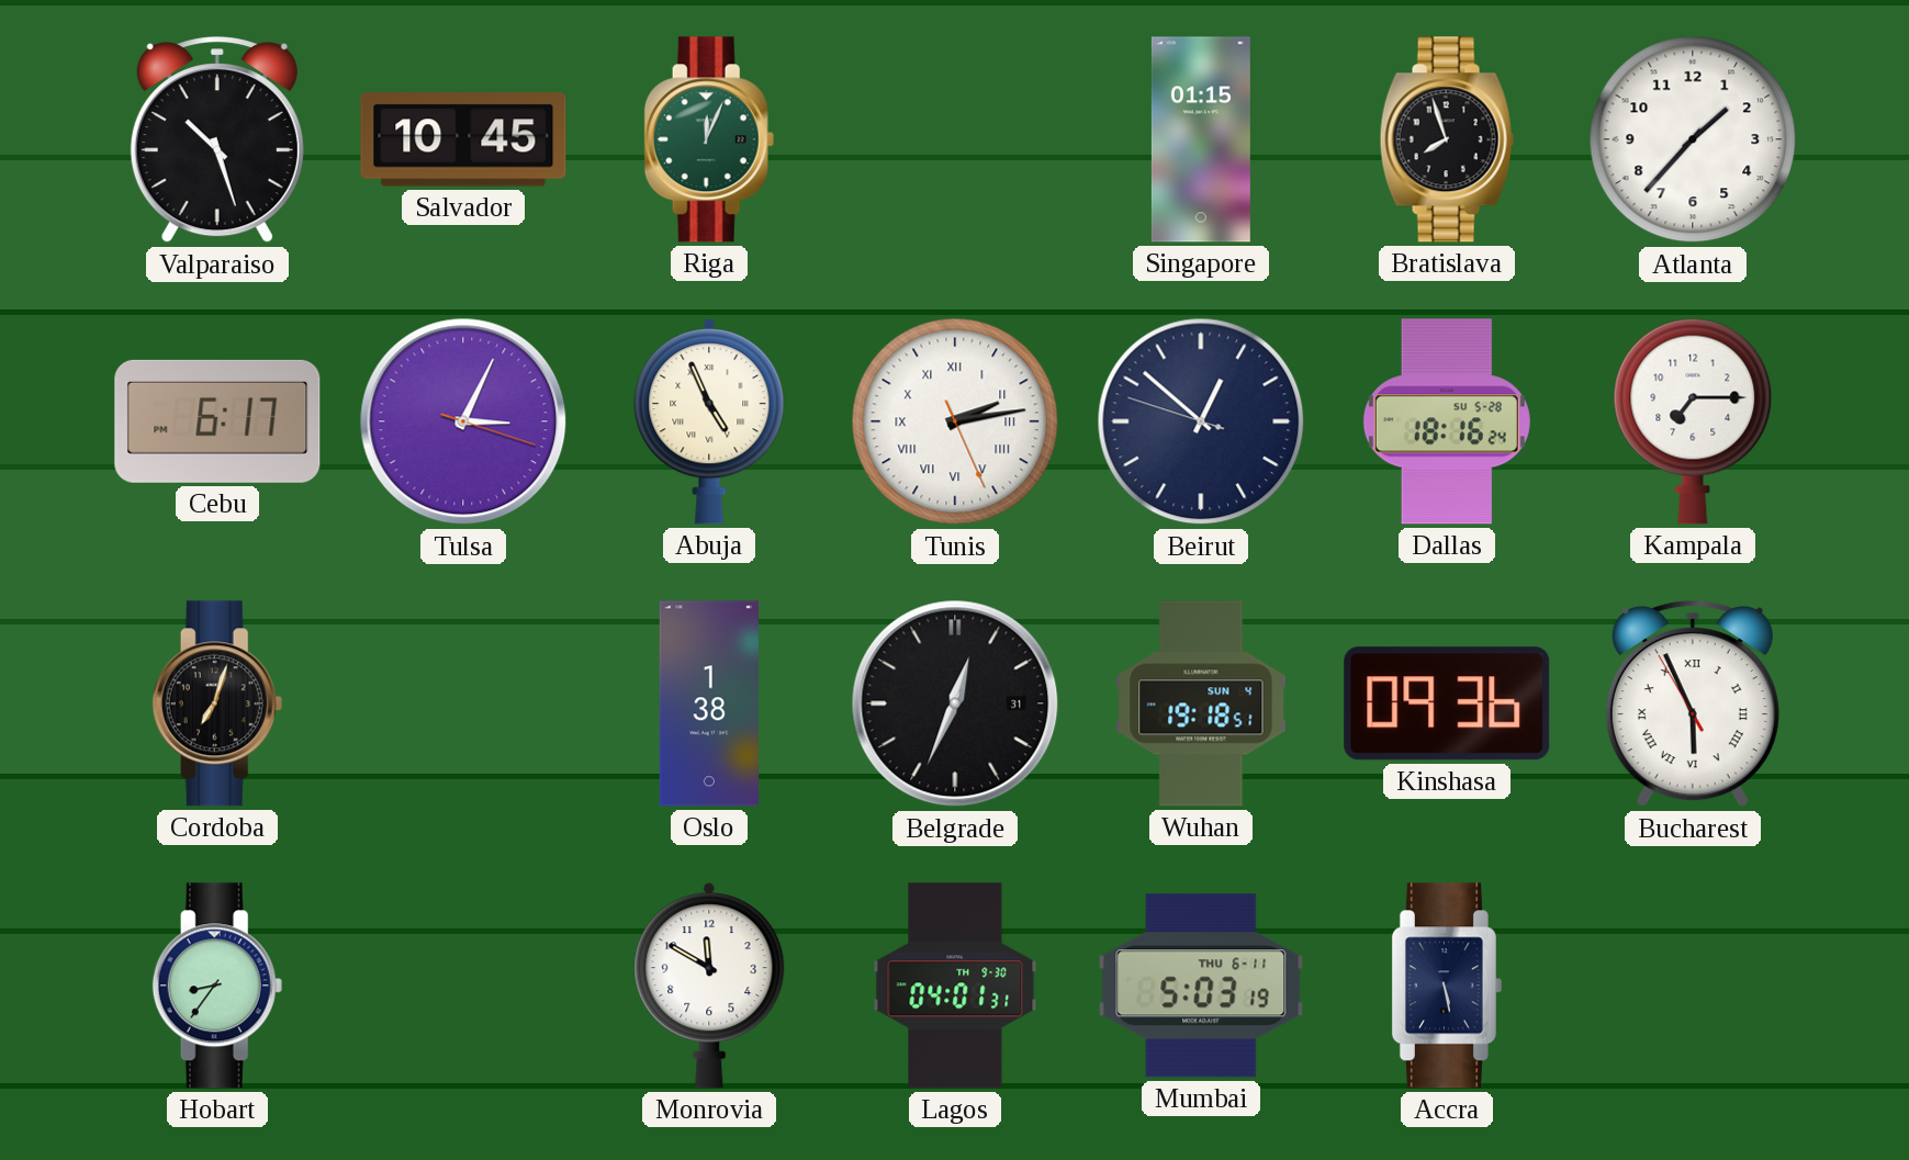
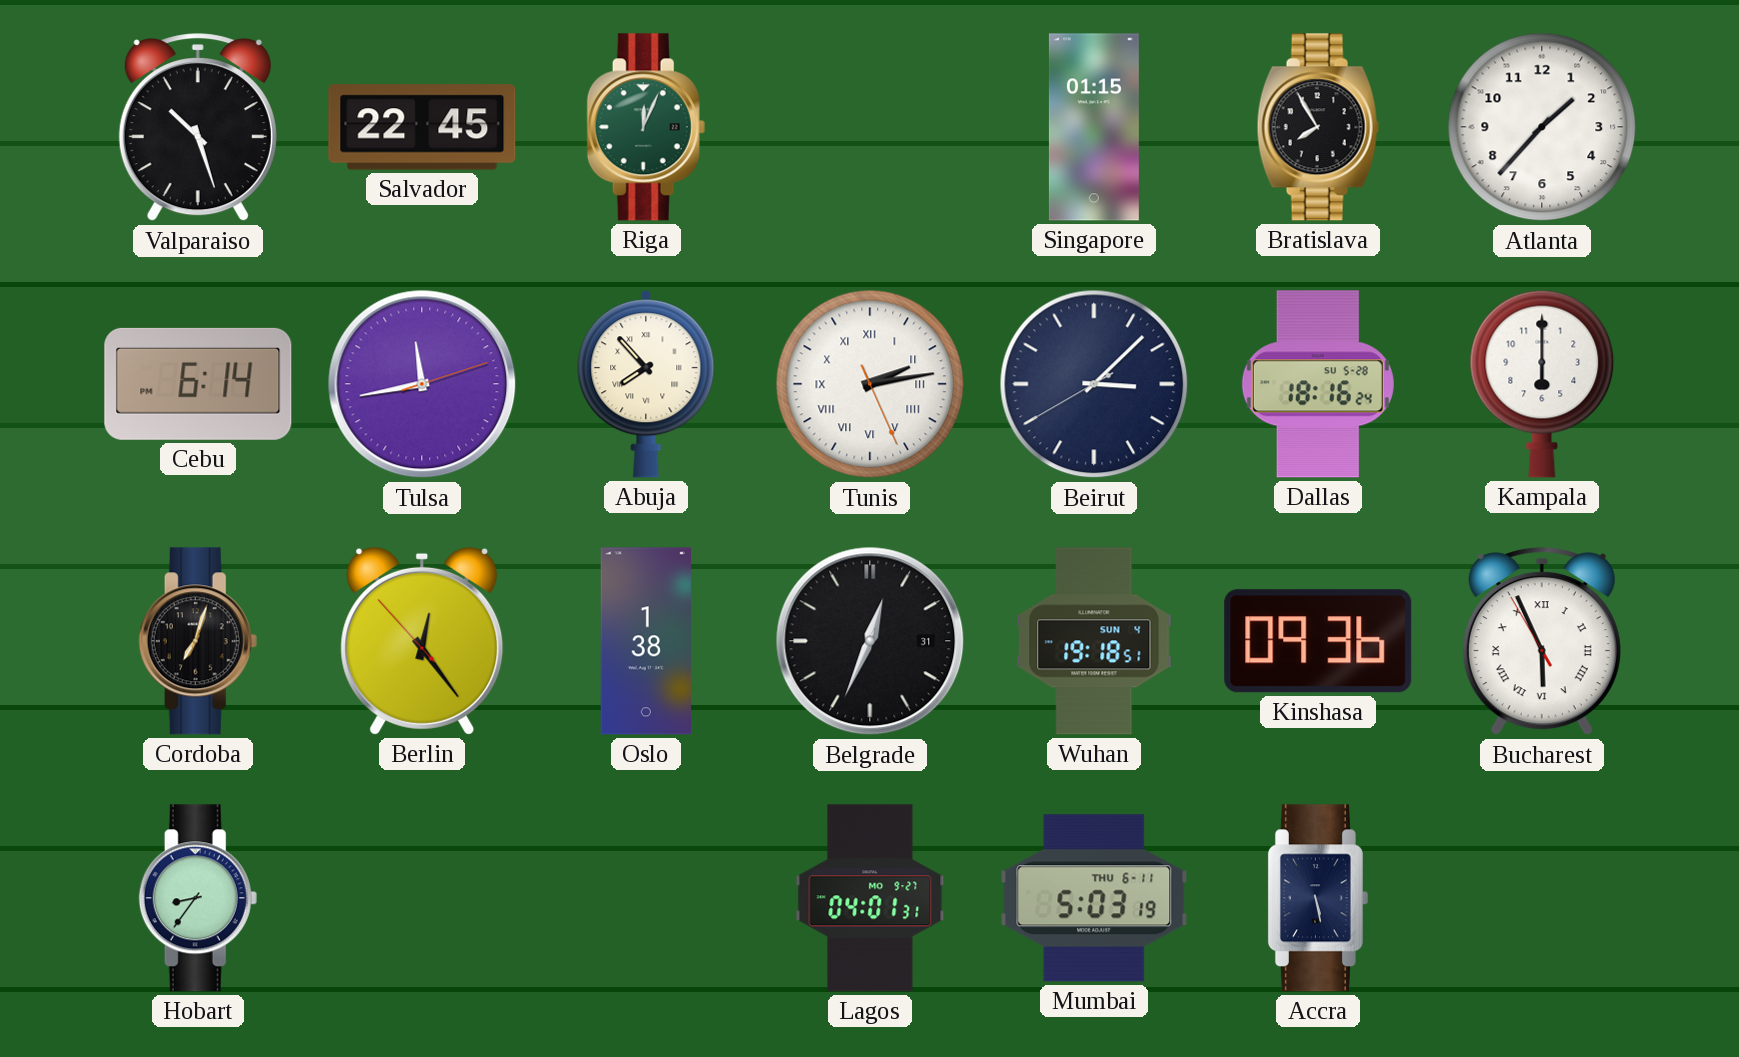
Salvador: 10:45 -> 22:45 (422, 127)
Bratislava: 7:57 -> 7:55 (1318, 127)
Cebu: 6:17 -> 6:14 (198, 384)
Tulsa: 3:04 -> 11:43 (422, 384)
Abuja: 4:56 -> 7:53 (646, 384)
Beirut: 12:51 -> 3:07 (1094, 384)
Kampala: 7:15 -> 6:00 (1542, 384)
Berlin: none -> 12:23 (422, 641)
Monrovia: 11:50 -> none (709, 986)
Lagos date: TH 9-30 -> MO 9-27 (870, 898)
